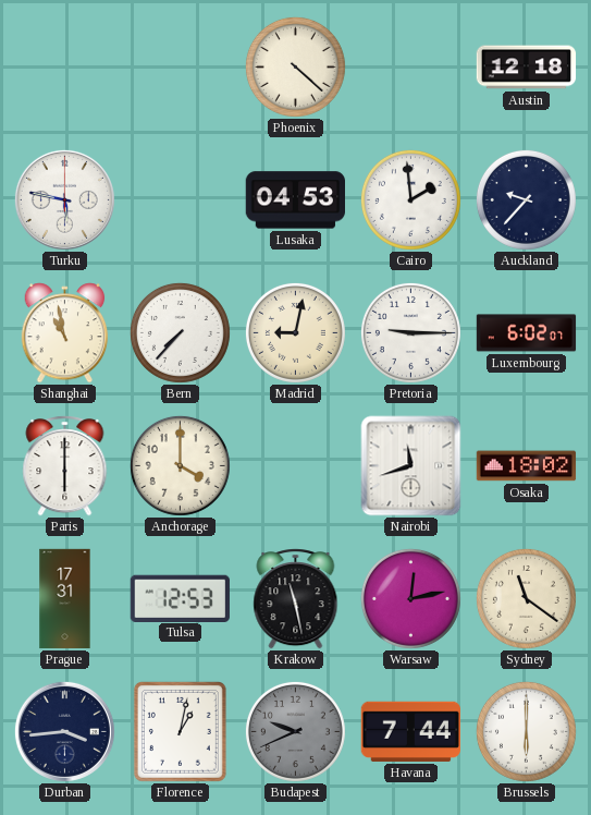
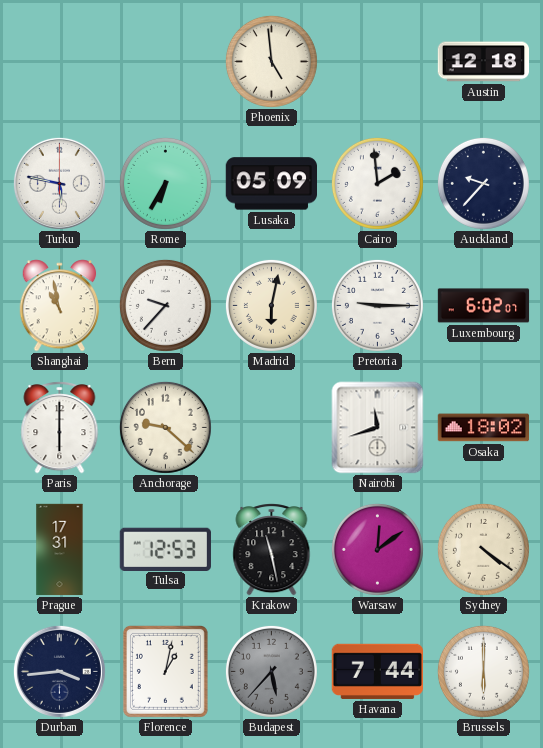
Phoenix: 4:22 -> 4:59 (271, 61)
Rome: none -> 6:35 (165, 183)
Lusaka: 04:53 -> 05:09 (271, 184)
Bern: 7:37 -> 9:37 (165, 305)
Madrid: 9:02 -> 6:02 (271, 305)
Anchorage: 4:00 -> 9:22 (165, 427)
Warsaw: 12:13 -> 12:09 (377, 549)
Sydney: 11:21 -> 4:21 (483, 549)
Budapest: 9:41 -> 5:37 (271, 671)
